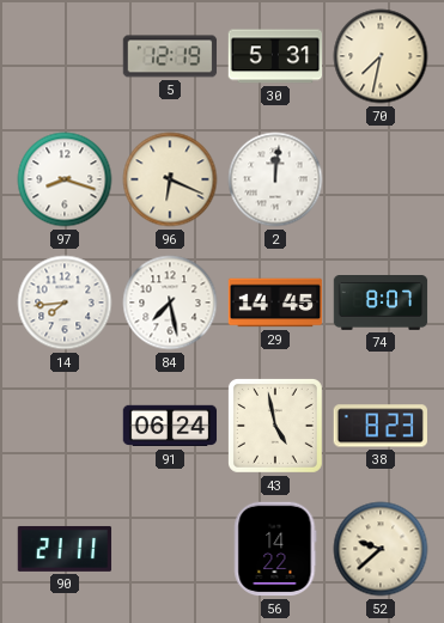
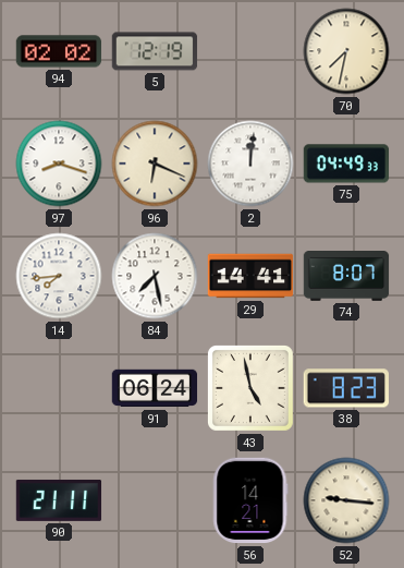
94: none -> 02:02 (59, 51)
30: 5:31 -> none (275, 56)
75: none -> 04:49 (346, 164)
29: 14:45 -> 14:41 (250, 276)
56: 14:22 -> 14:21 (250, 500)
52: 9:38 -> 9:16 (346, 500)
